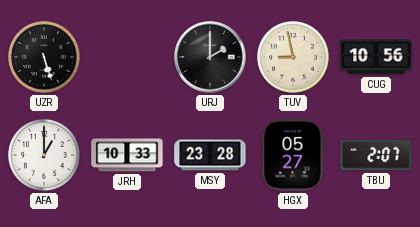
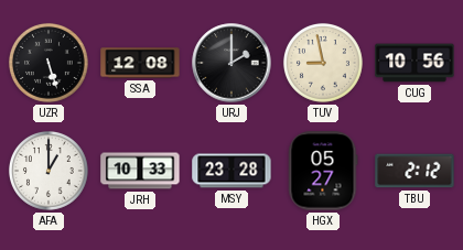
SSA: none -> 12:08 (140, 63)
TBU: 2:07 -> 2:12 (414, 171)
